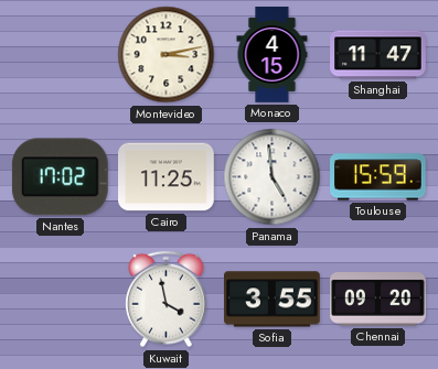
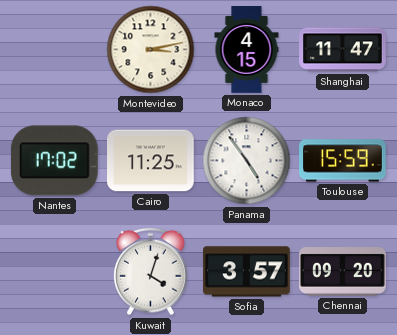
Panama: 4:59 -> 4:54 (247, 161)
Kuwait: 3:58 -> 4:03 (151, 272)
Sofia: 3:55 -> 3:57 (247, 272)
